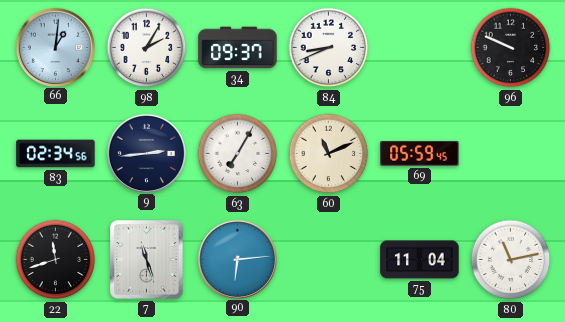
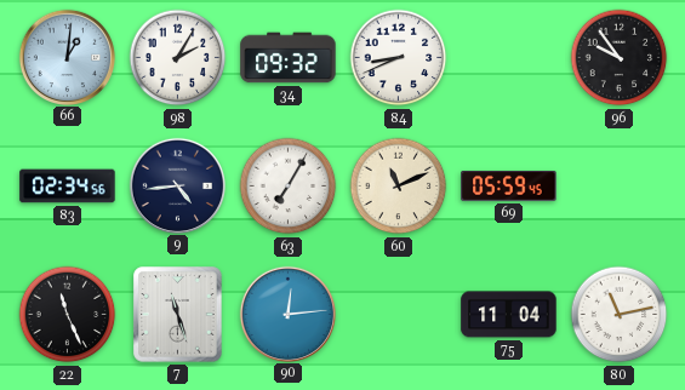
34: 09:37 -> 09:32 (289, 58)
96: 9:49 -> 9:54 (620, 58)
9: 2:44 -> 4:44 (177, 185)
22: 11:42 -> 11:26 (68, 315)
90: 6:14 -> 12:14 (287, 314)
